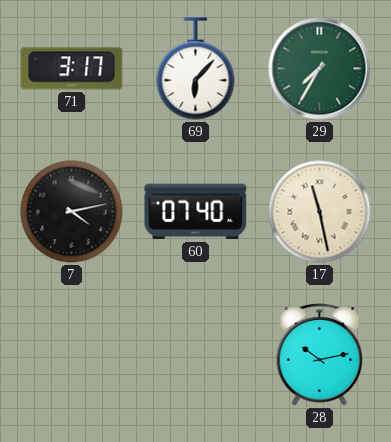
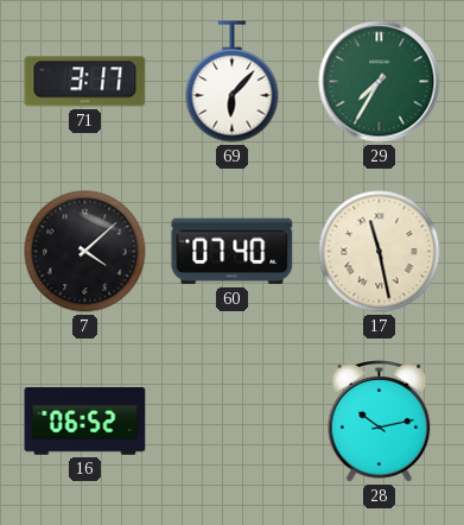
7: 4:13 -> 4:08 (85, 252)
16: none -> 06:52 (85, 422)
